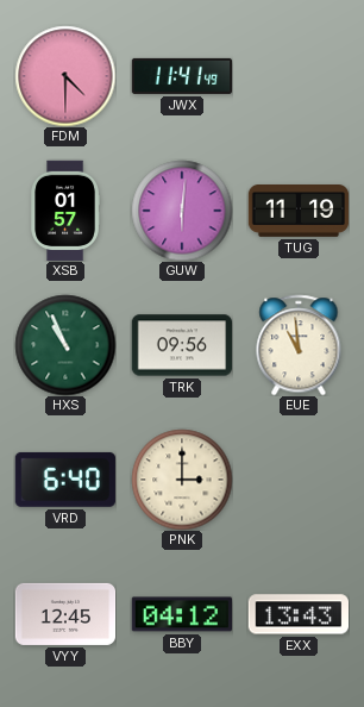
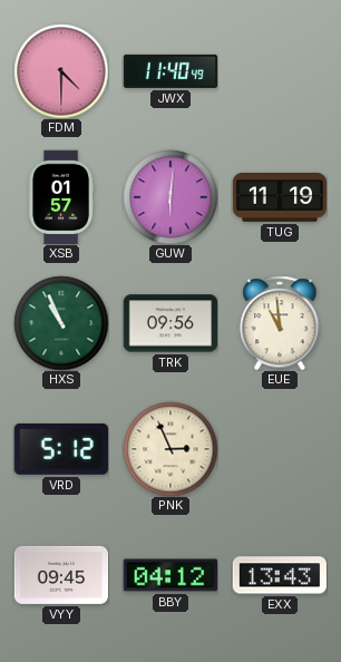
JWX: 11:41 -> 11:40 (170, 71)
VRD: 6:40 -> 5:12 (61, 449)
PNK: 3:00 -> 2:56 (170, 449)
VYY: 12:45 -> 09:45 (61, 575)
